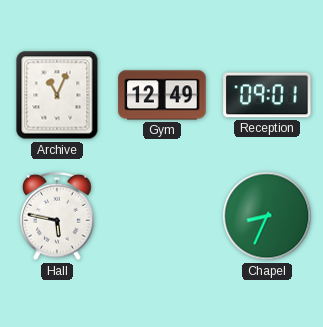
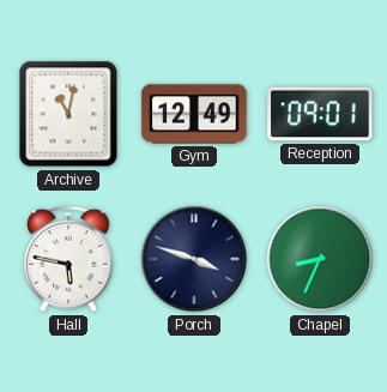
Archive: 11:04 -> 11:02 (68, 114)
Porch: none -> 3:48 (194, 259)
